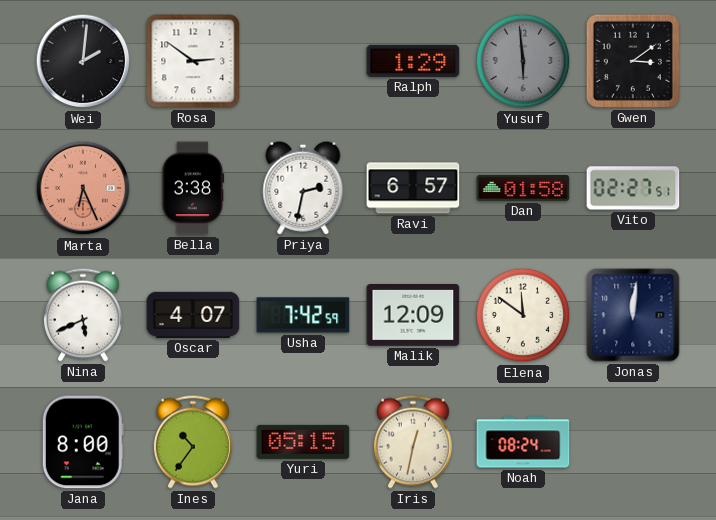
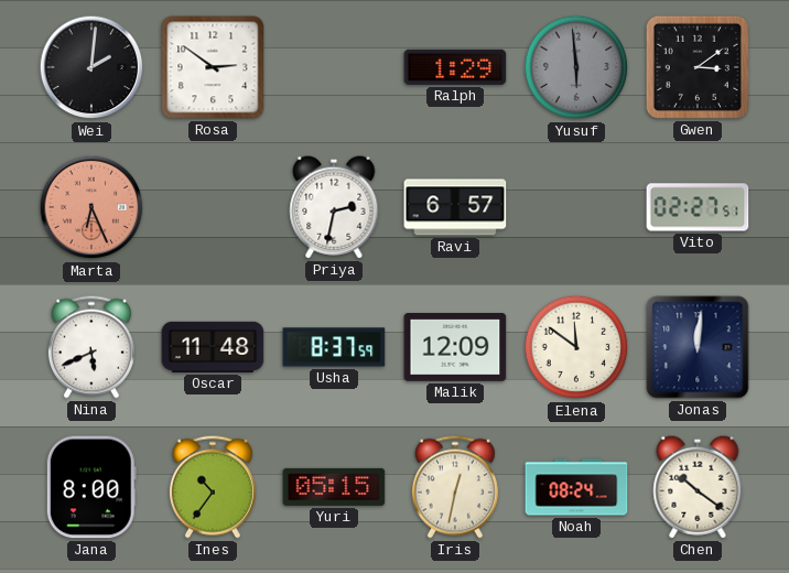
Bella: 3:38 -> none (193, 188)
Dan: 01:58 -> none (523, 188)
Oscar: 4:07 -> 11:48 (213, 347)
Usha: 7:42 -> 8:37 (334, 347)
Chen: none -> 10:21 (698, 487)
